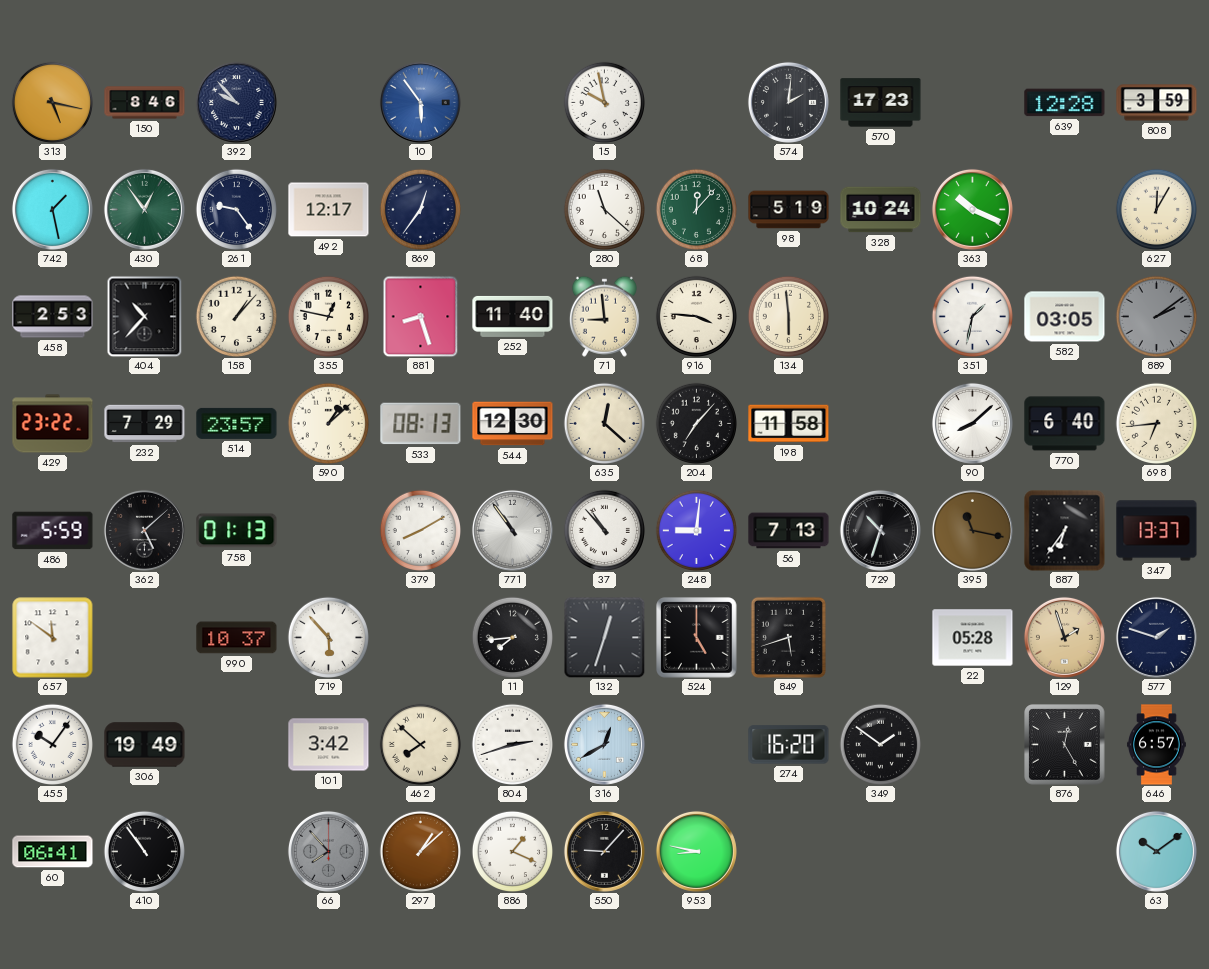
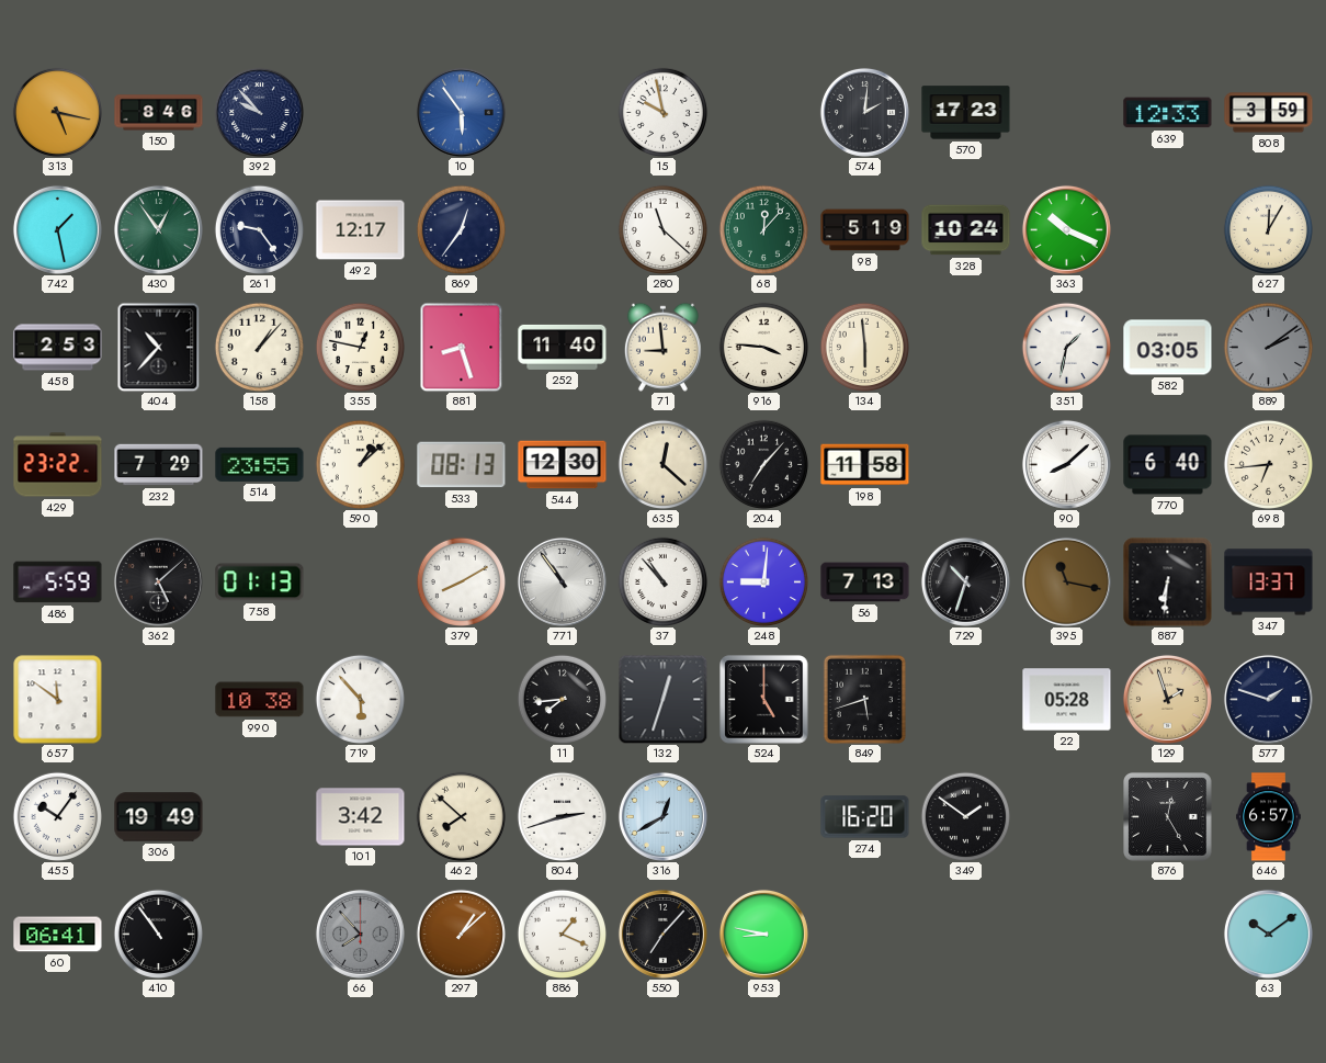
639: 12:28 -> 12:33 (1168, 113)
514: 23:57 -> 23:55 (260, 464)
887: 6:36 -> 6:31 (1168, 583)
990: 10:37 -> 10:38 (260, 700)
550: 9:07 -> 7:07 (662, 934)
